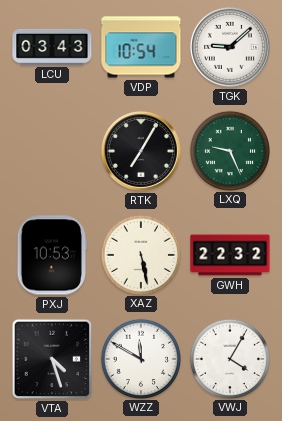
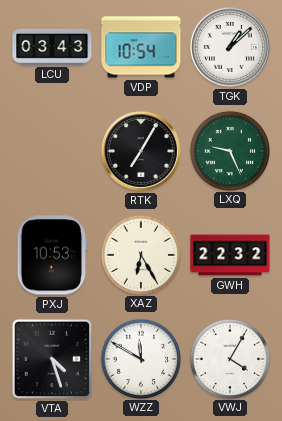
TGK: 9:08 -> 1:08 (230, 47)
XAZ: 5:28 -> 6:25 (140, 254)
